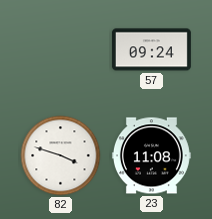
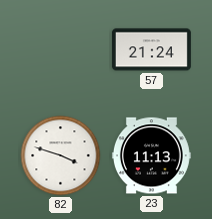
57: 09:24 -> 21:24 (151, 50)
23: 11:08 -> 11:13 (151, 156)
